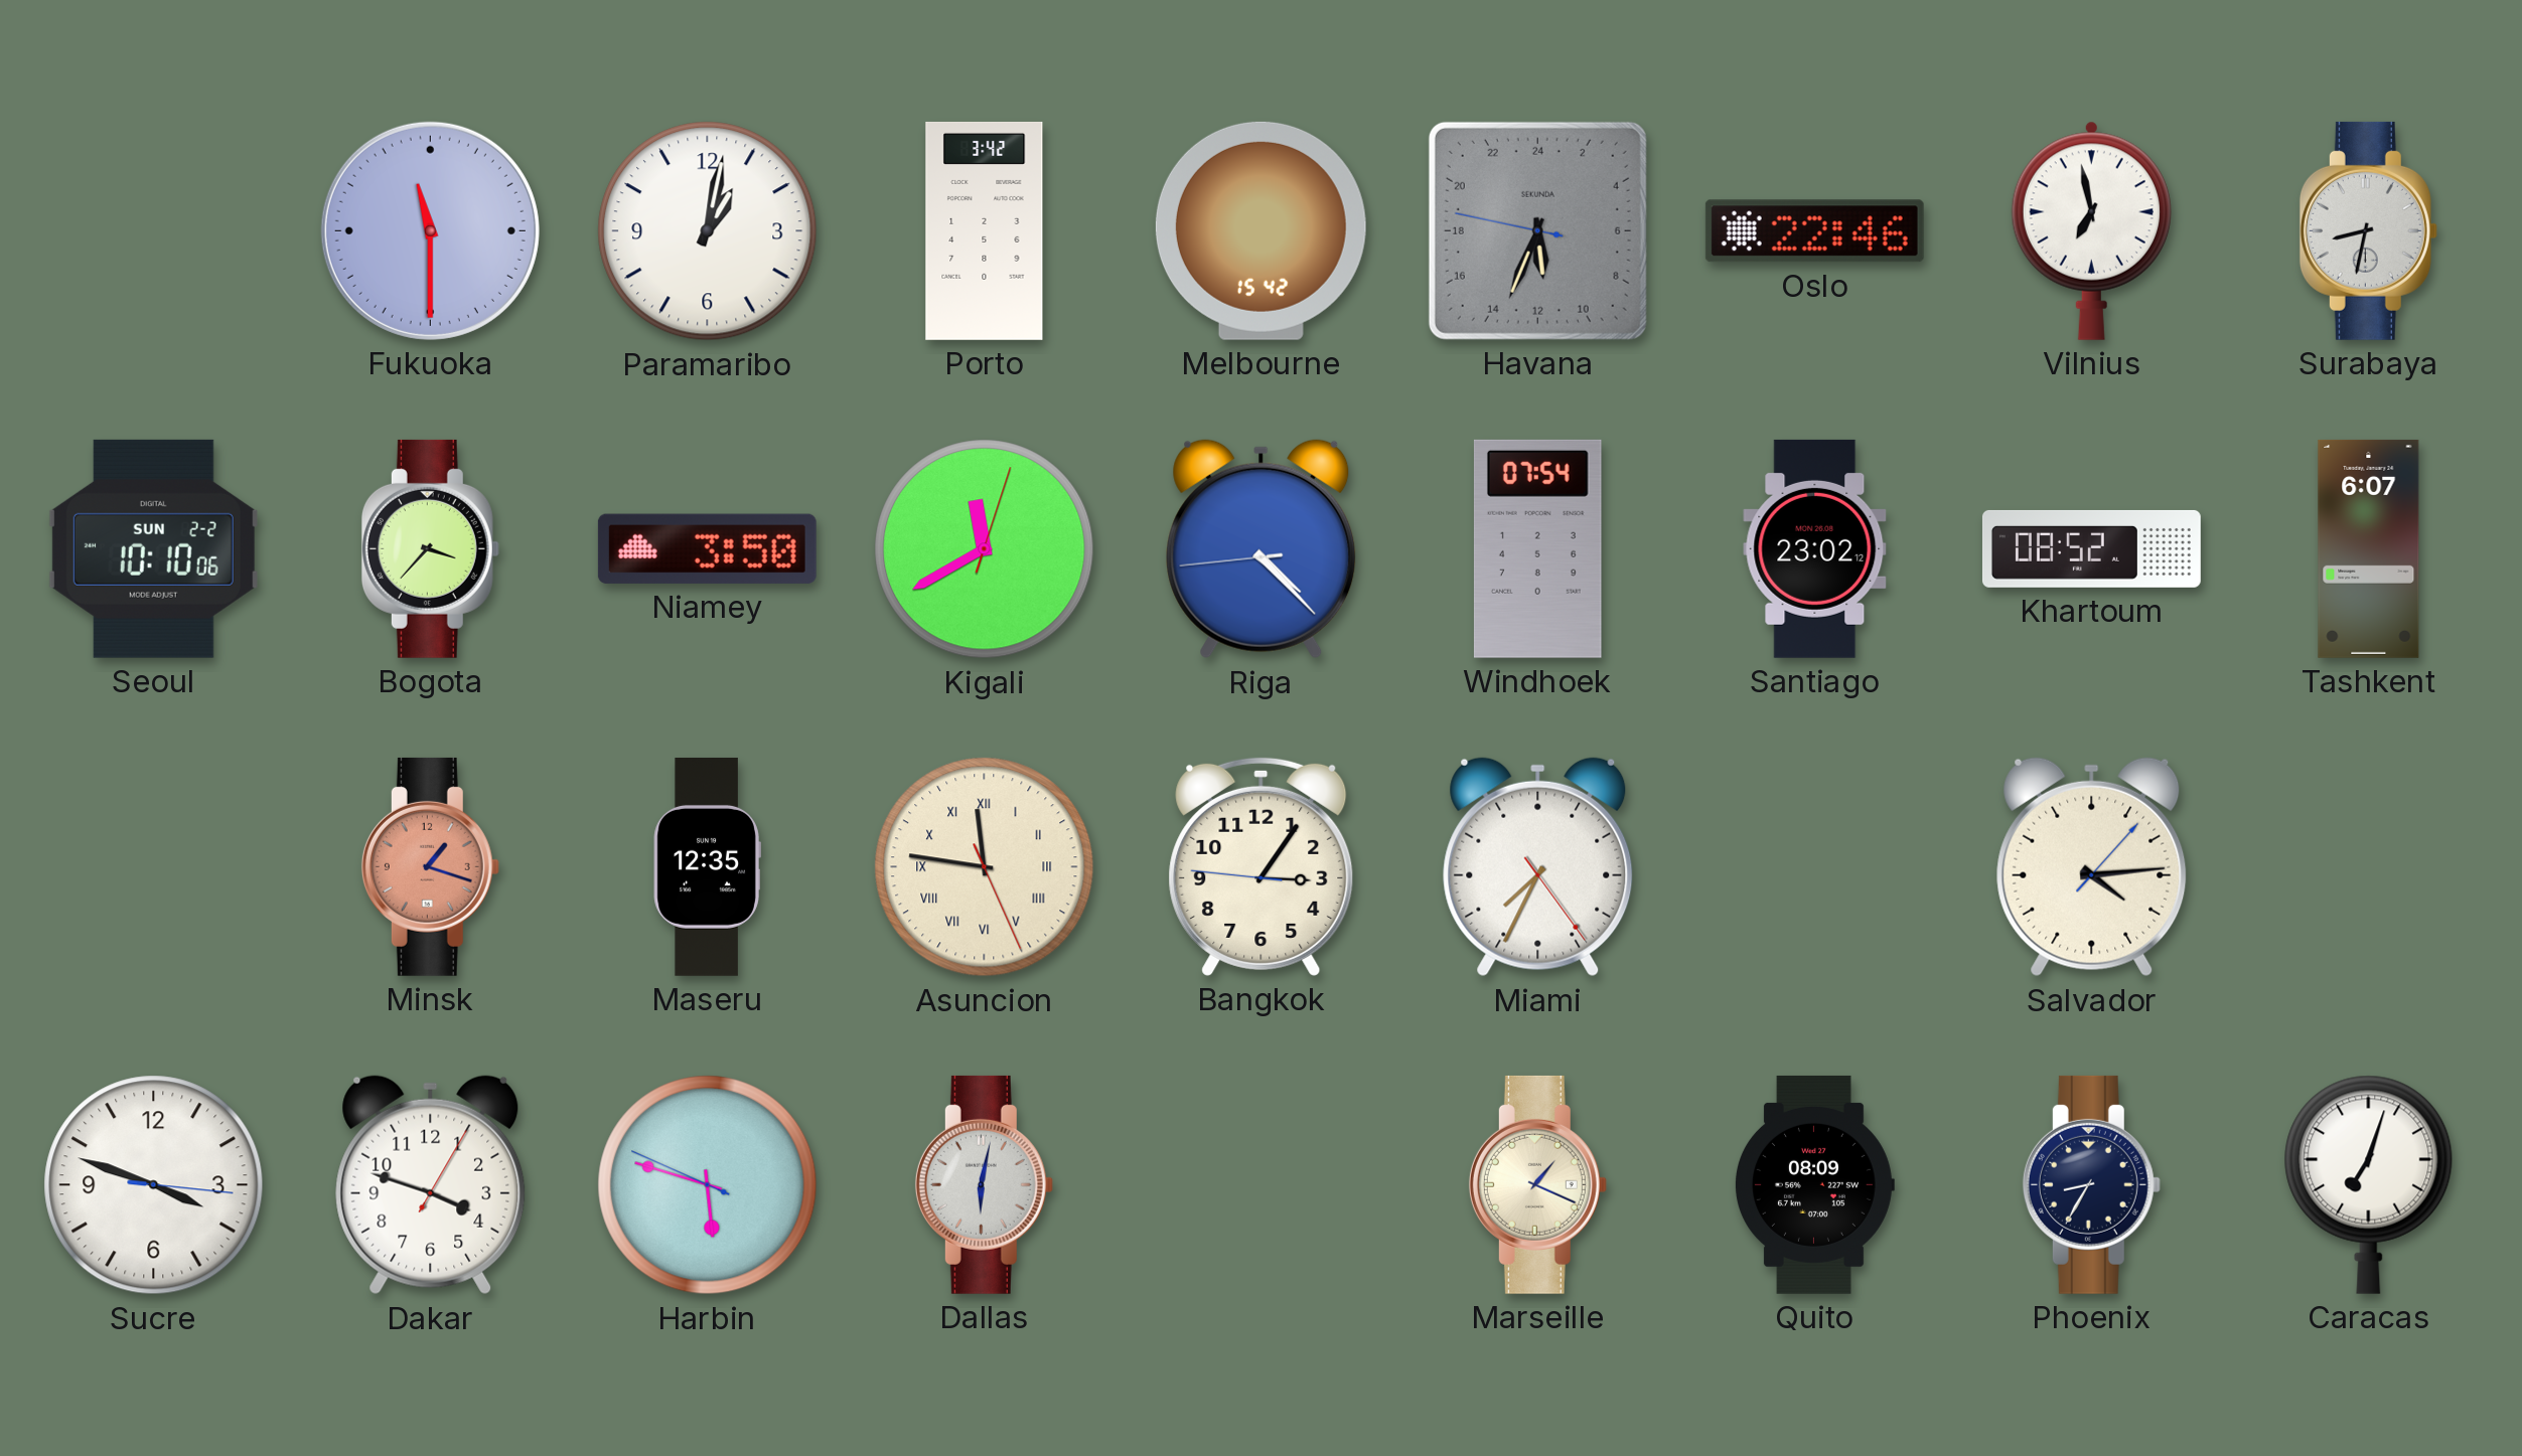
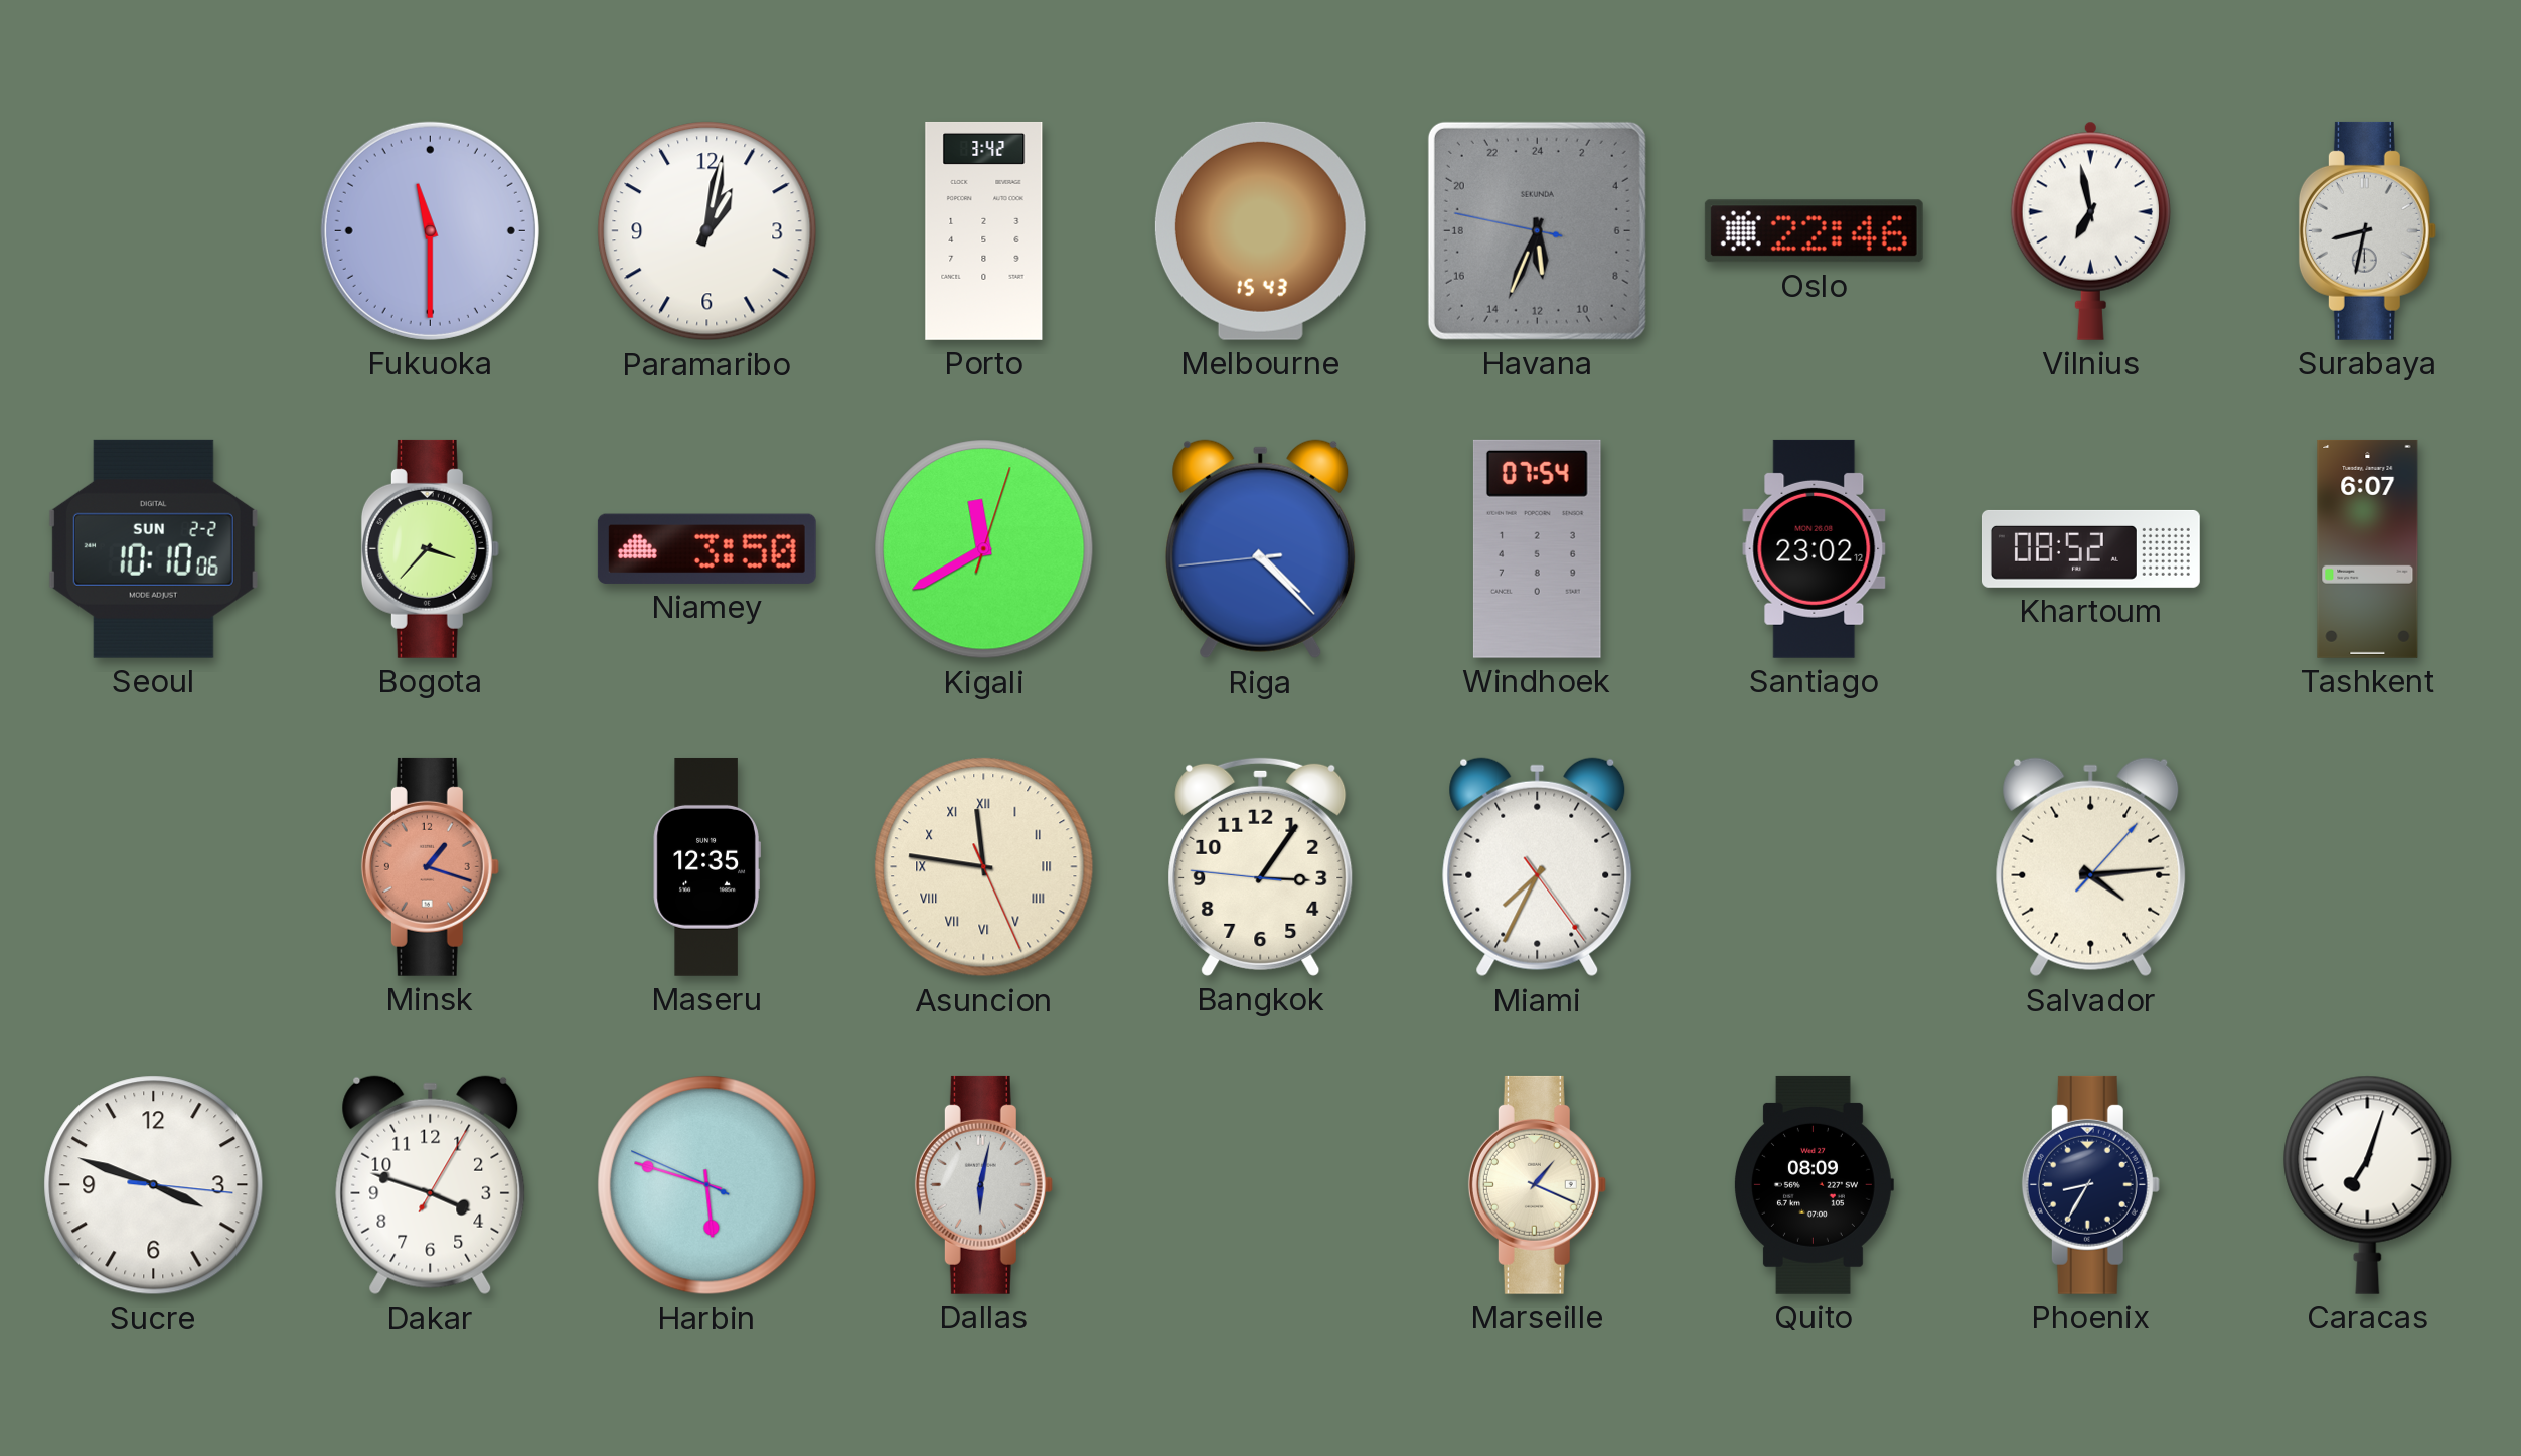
Melbourne: 15:42 -> 15:43 (1260, 230)
